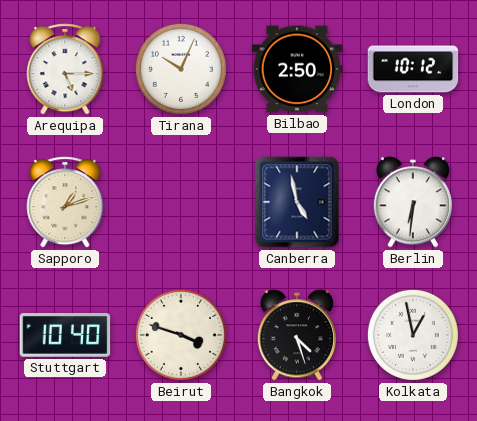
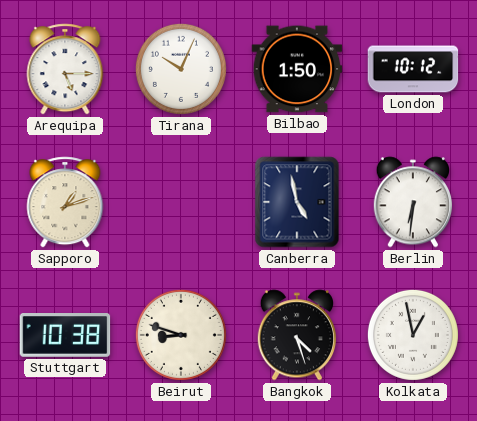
Bilbao: 2:50 -> 1:50 (297, 69)
Stuttgart: 10:40 -> 10:38 (65, 336)
Beirut: 3:48 -> 8:48 (181, 335)
